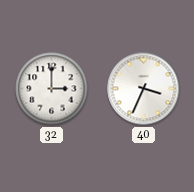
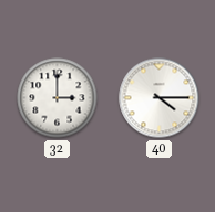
40: 3:34 -> 4:15 (160, 98)
